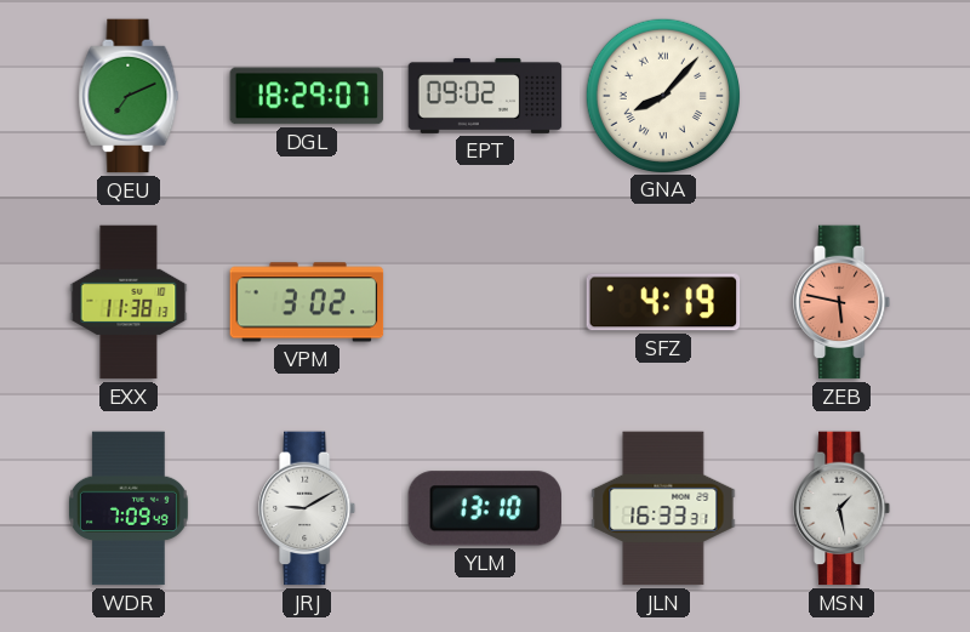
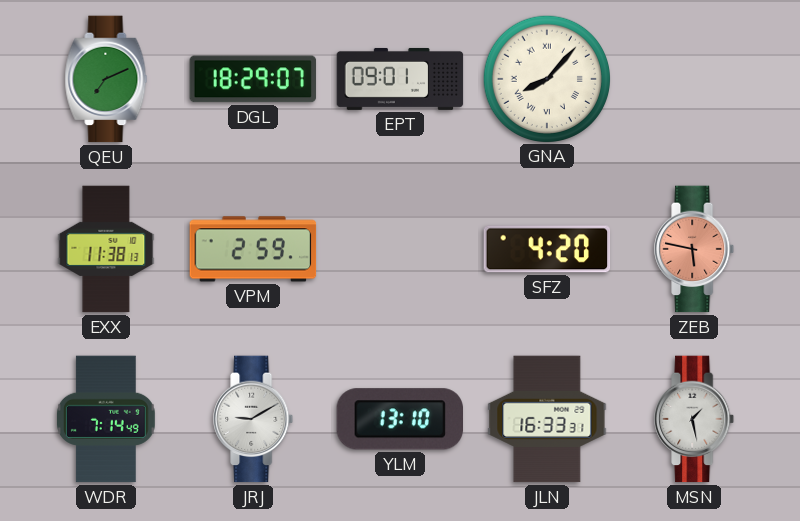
EPT: 09:02 -> 09:01 (400, 79)
VPM: 3:02 -> 2:59 (253, 249)
SFZ: 4:19 -> 4:20 (547, 249)
WDR: 7:09 -> 7:14 (106, 419)
